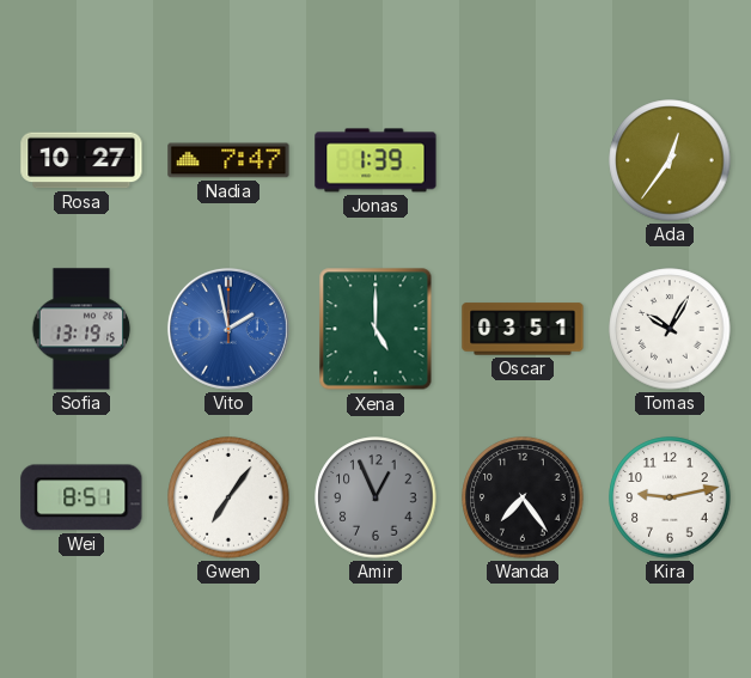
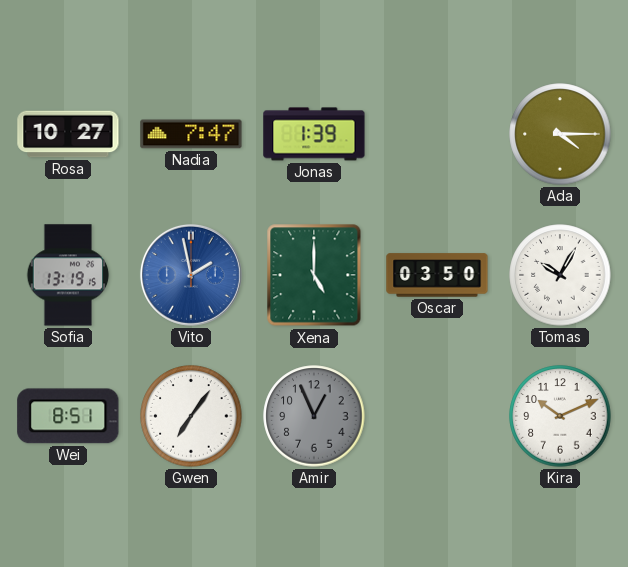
Ada: 12:36 -> 4:15 (560, 134)
Oscar: 03:51 -> 03:50 (437, 275)
Wanda: 7:24 -> none (523, 497)
Kira: 9:13 -> 10:11 (560, 416)
